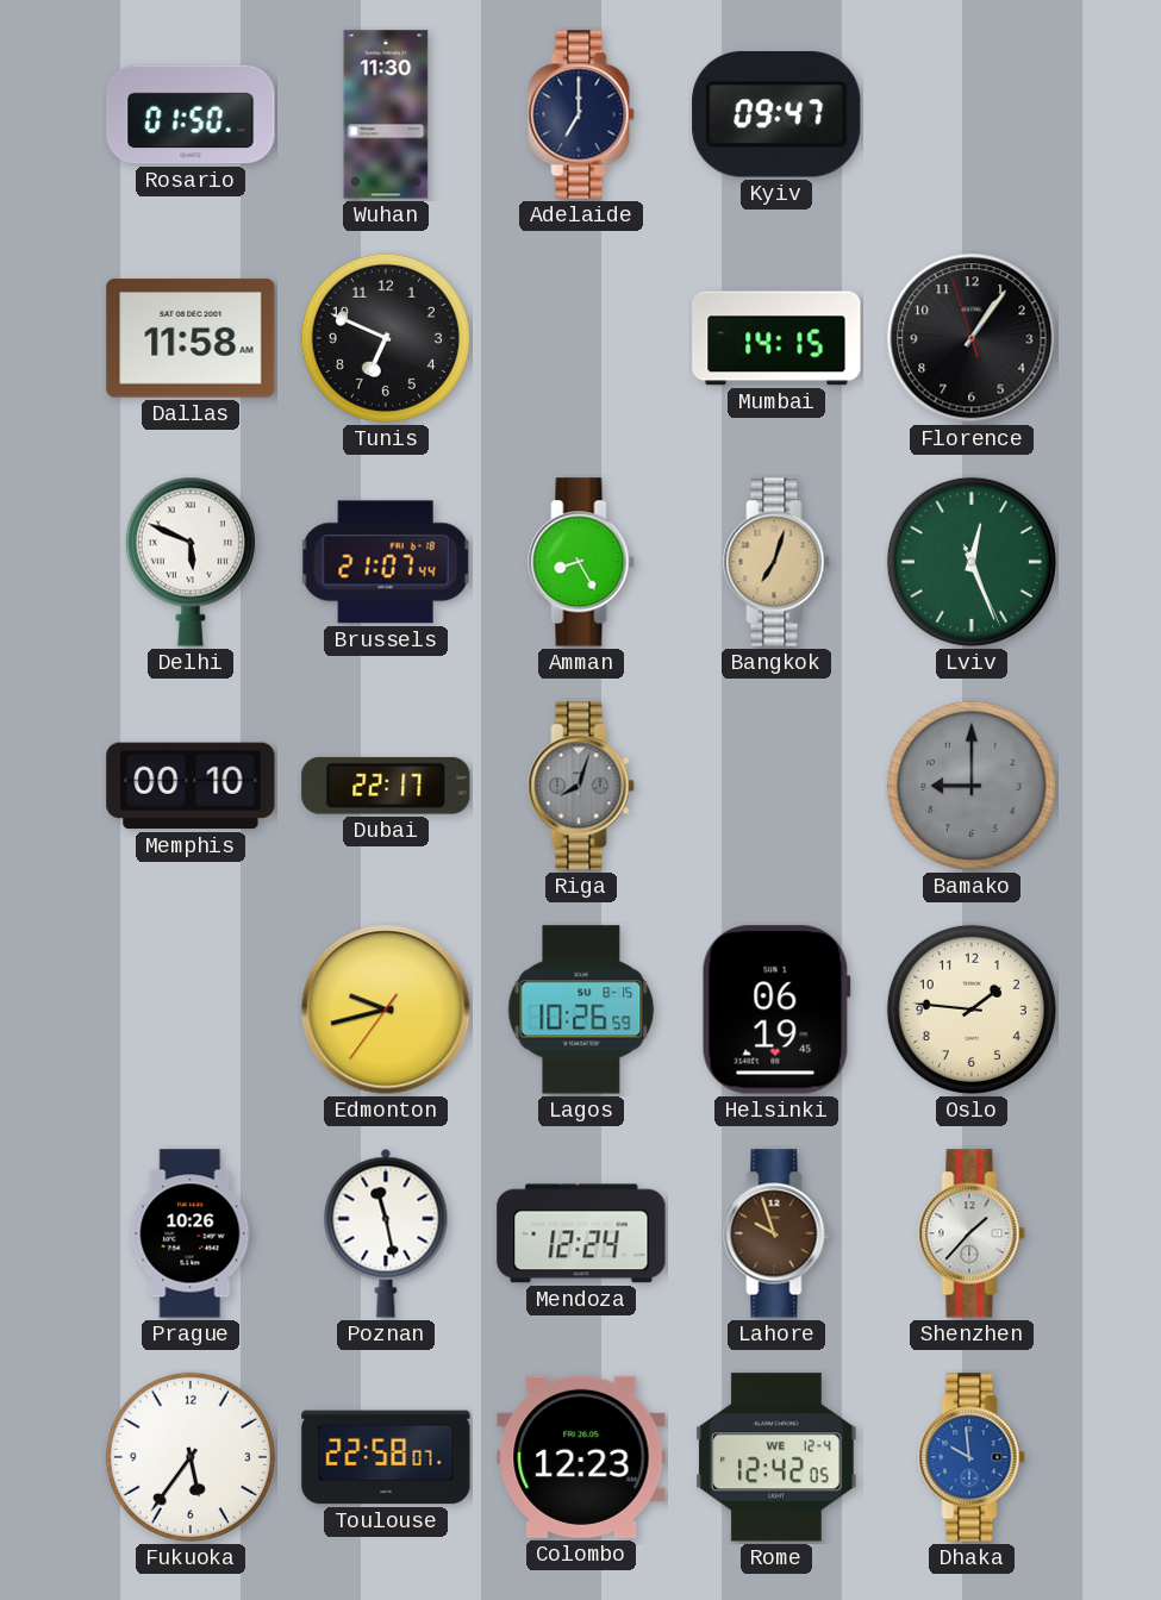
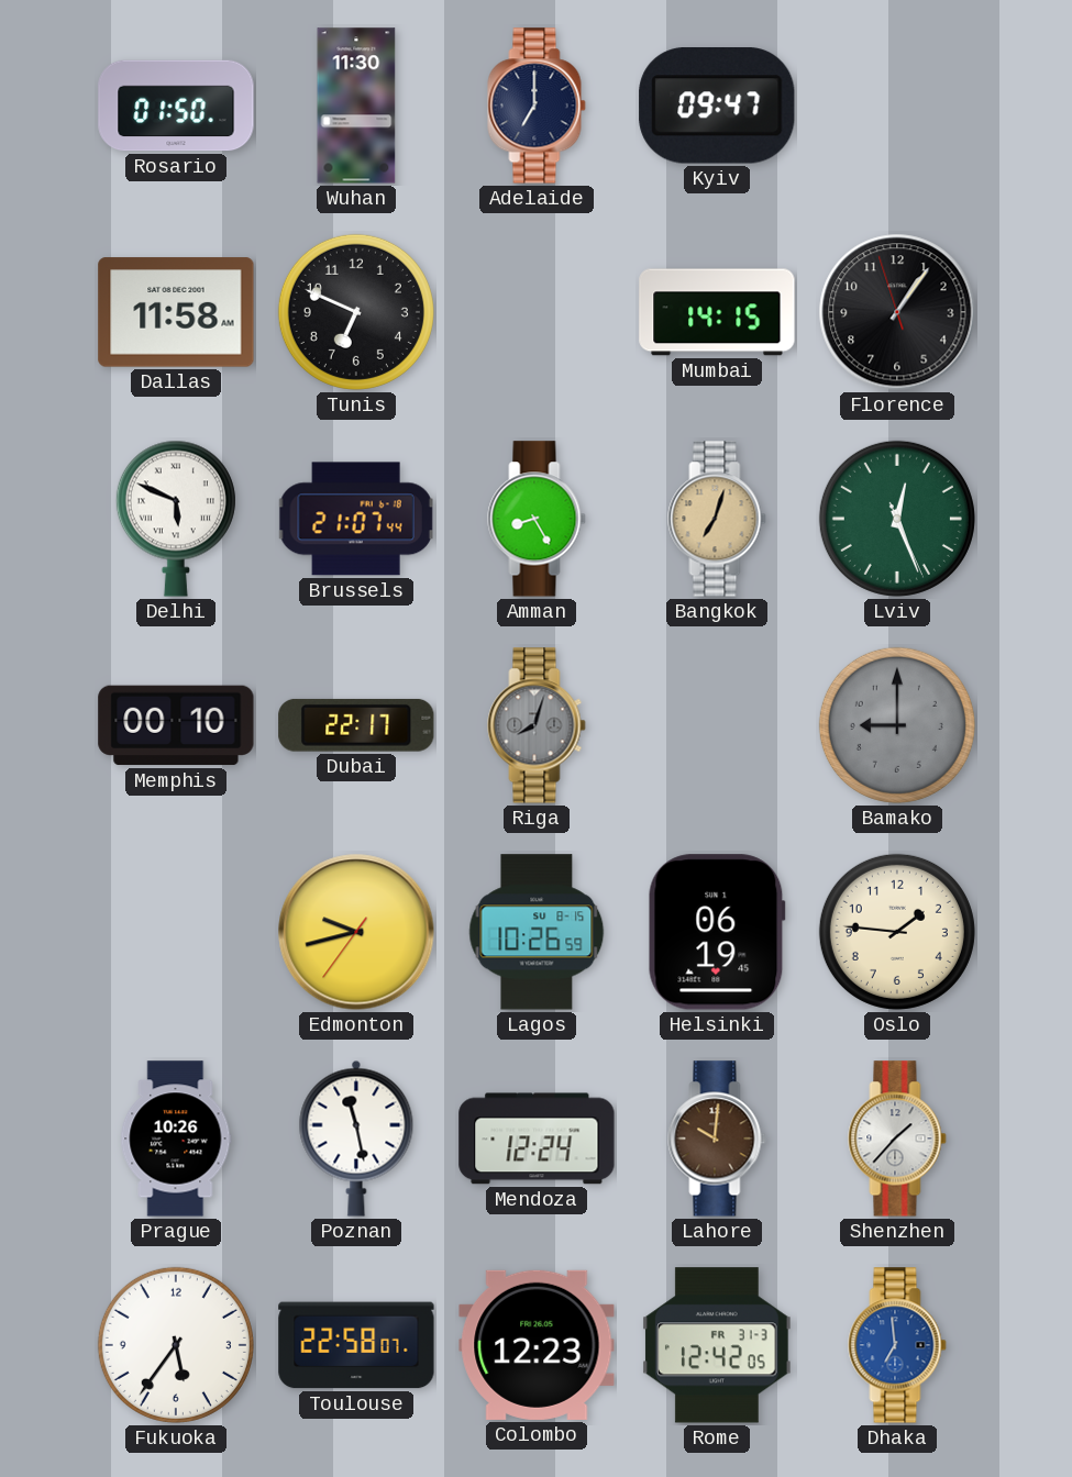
Lahore: 9:57 -> 10:01 (717, 1139)
Rome date: WE 12-4 -> FR 31-3 (718, 1345)
Dhaka: 9:59 -> 6:59 (897, 1345)
